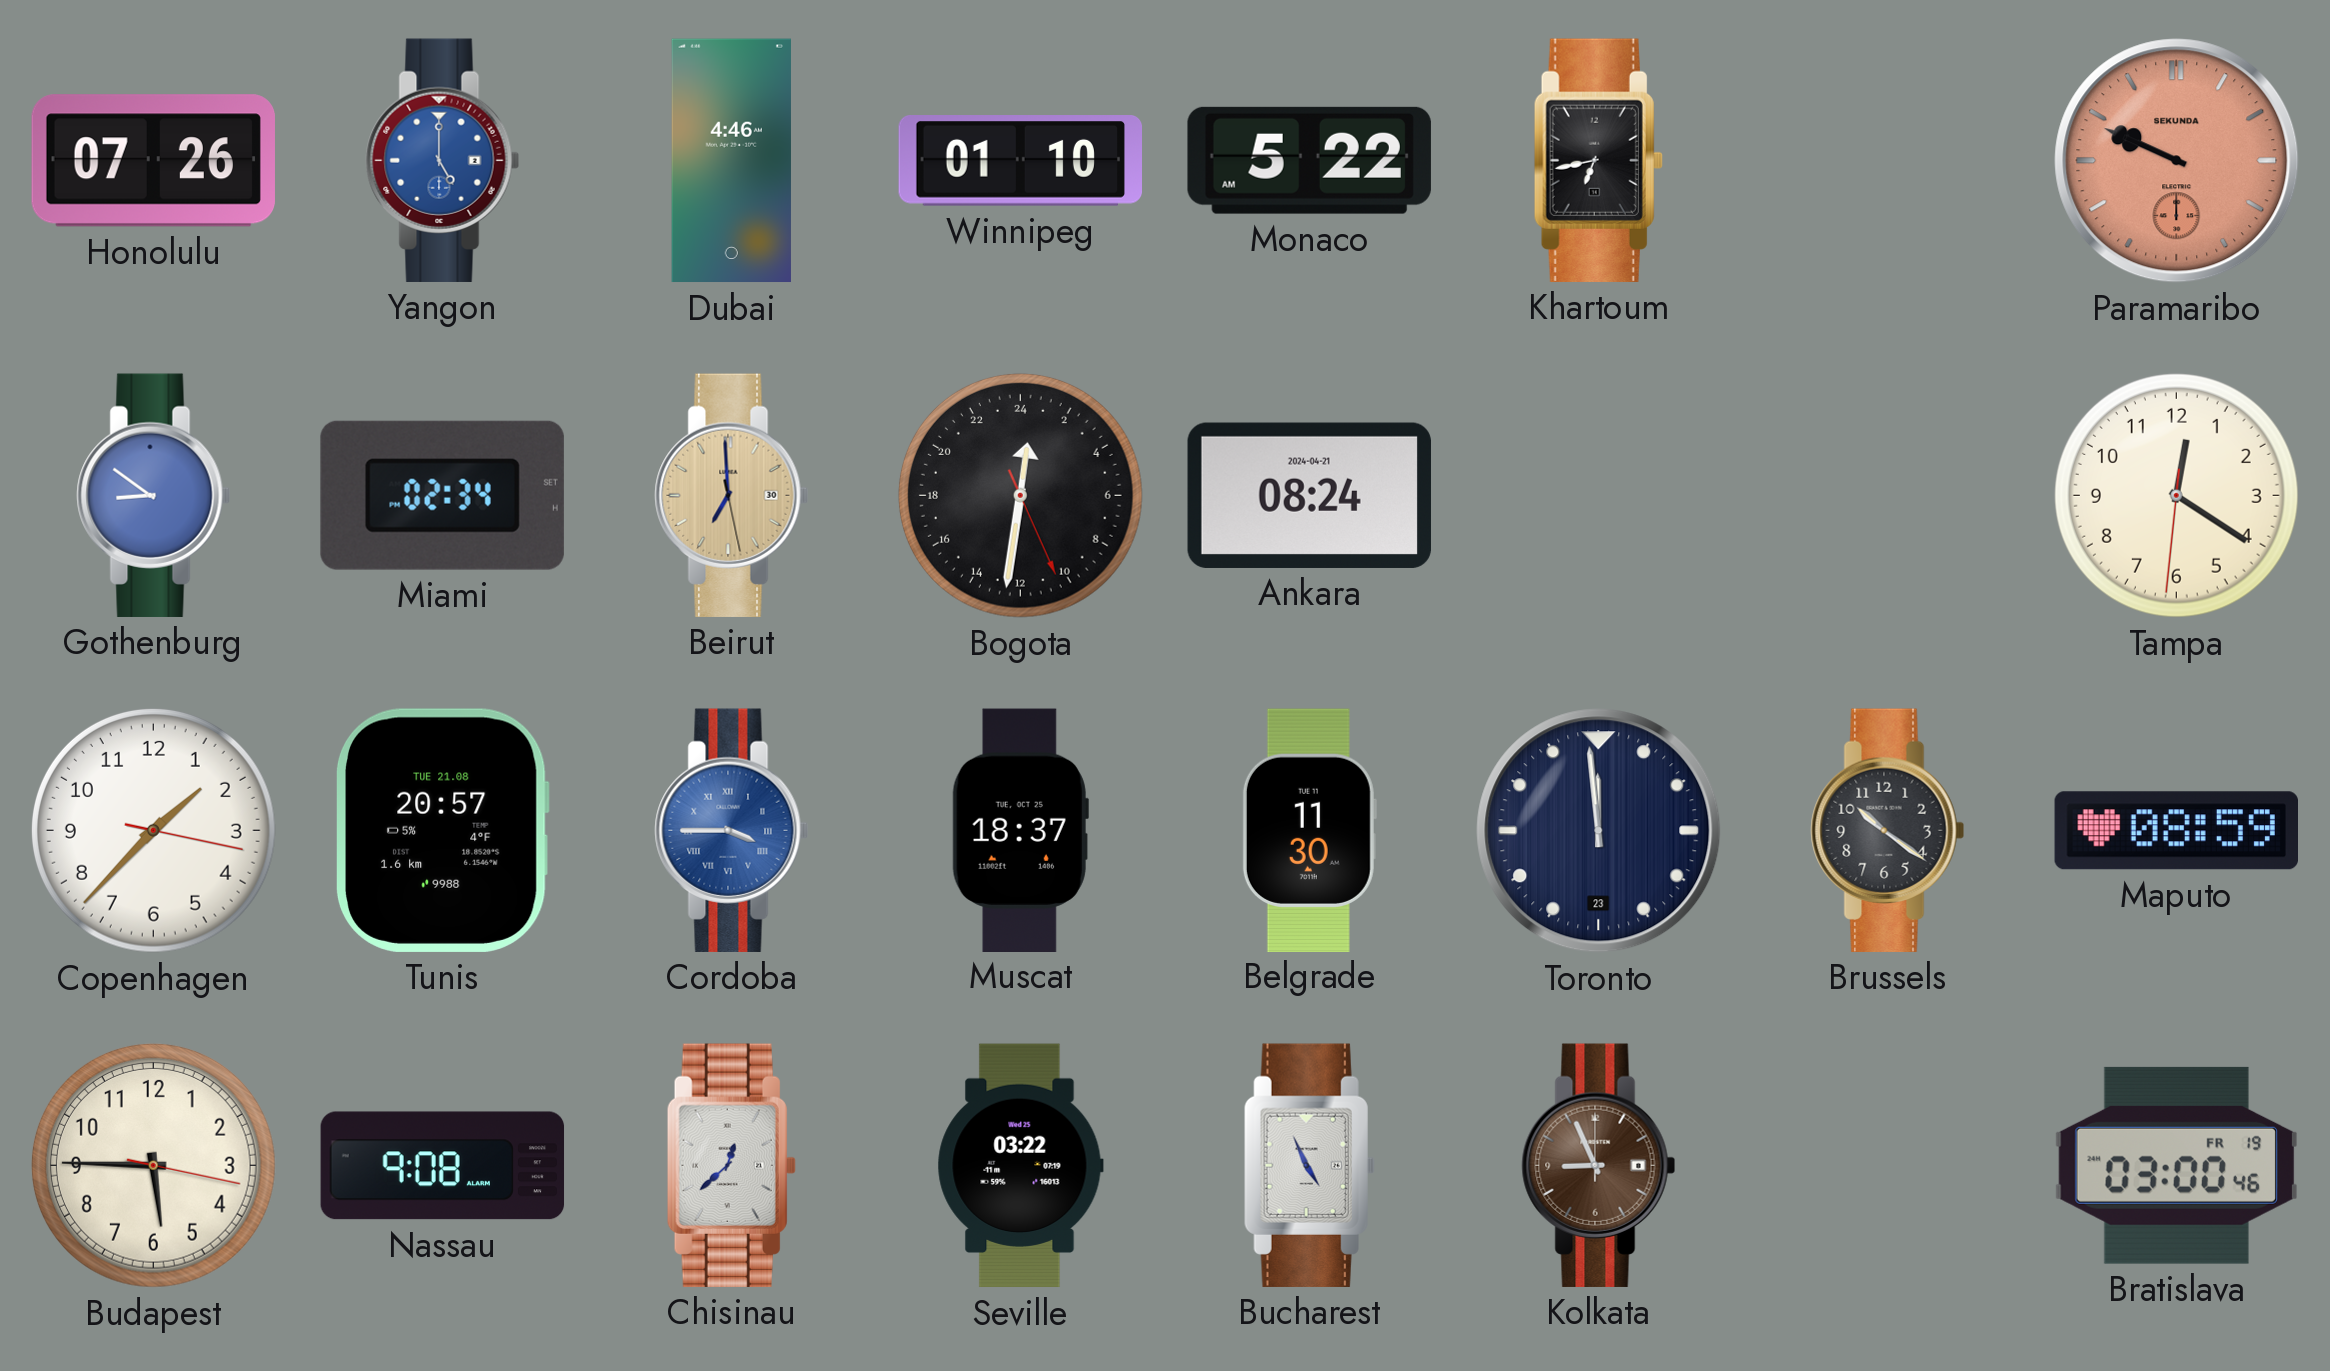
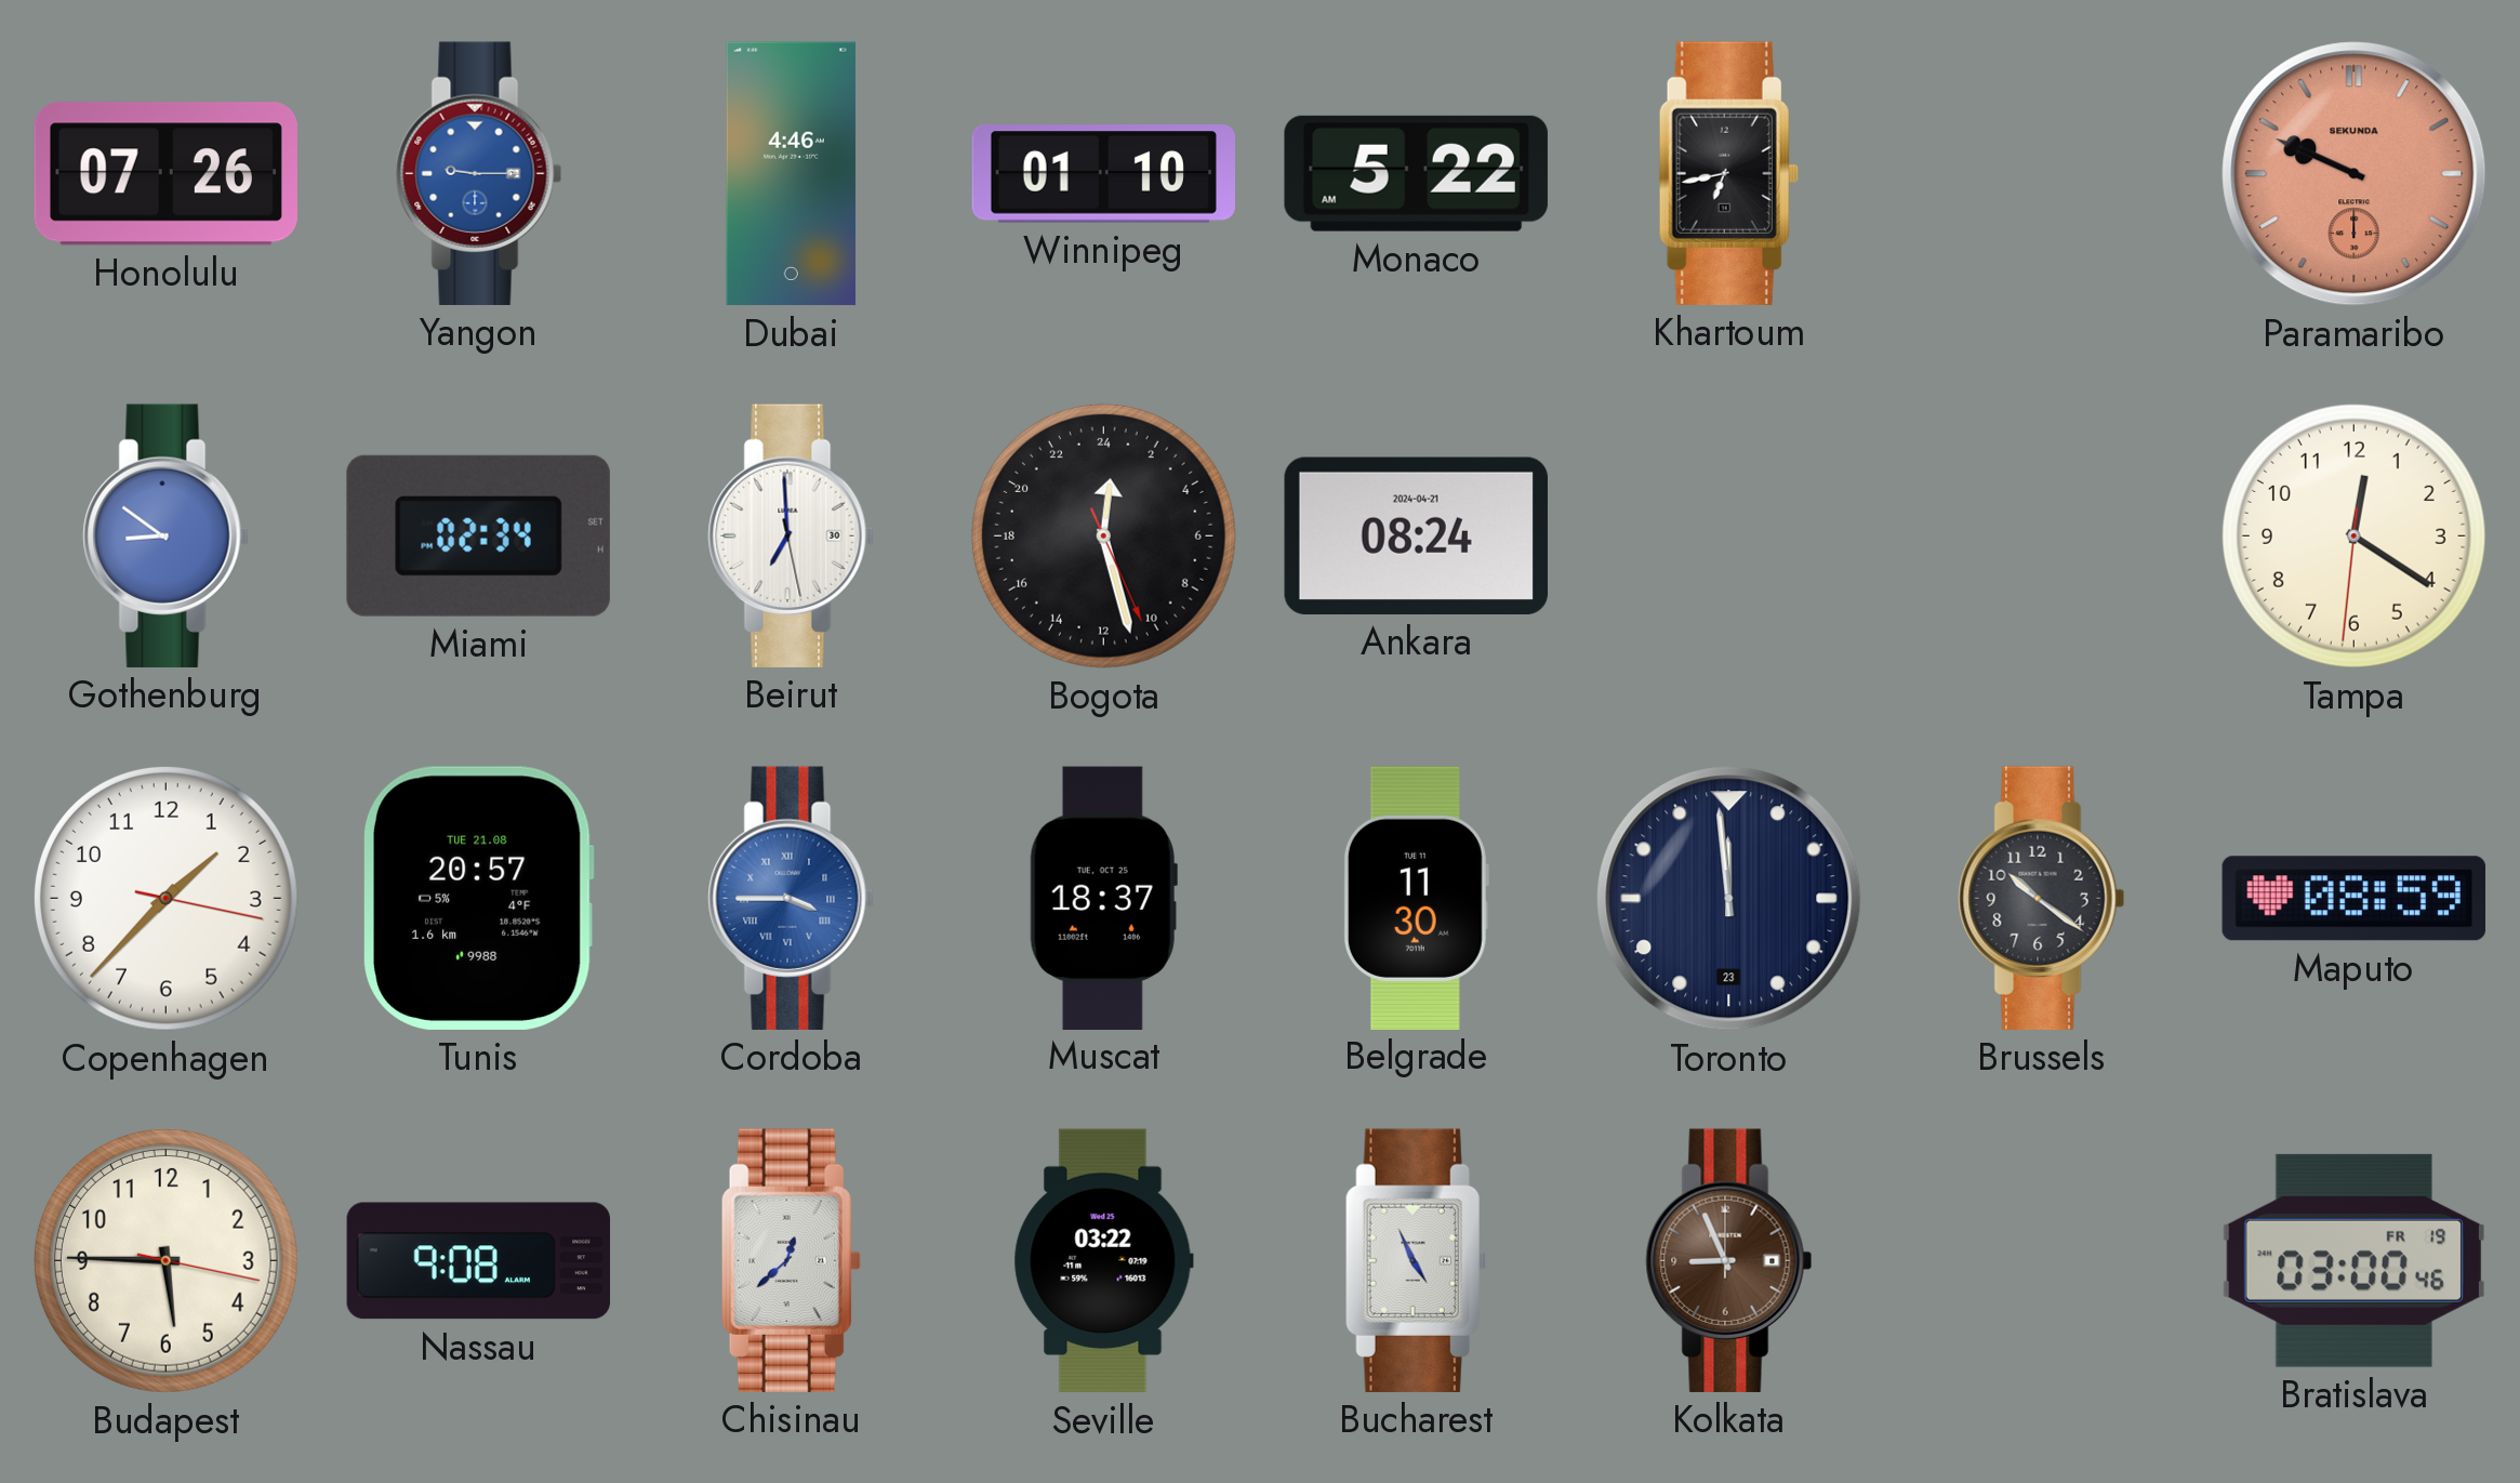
Yangon: 5:00 -> 9:15 (479, 173)
Beirut dial: champagne -> white (792, 535)
Bogota: 0:31 -> 0:27 (1103, 535)
